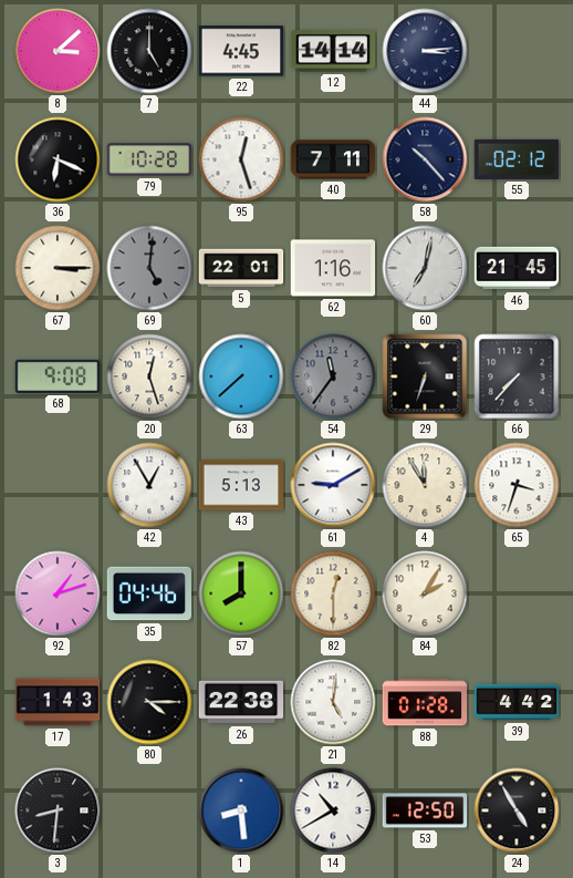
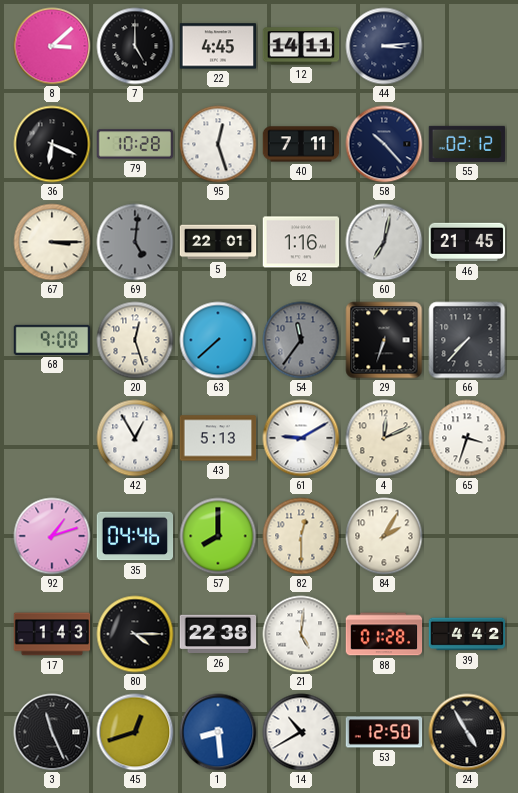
12: 14:14 -> 14:11 (301, 46)
4: 11:55 -> 12:11 (384, 438)
3: 8:31 -> 11:26 (52, 732)
45: none -> 12:42 (135, 732)
